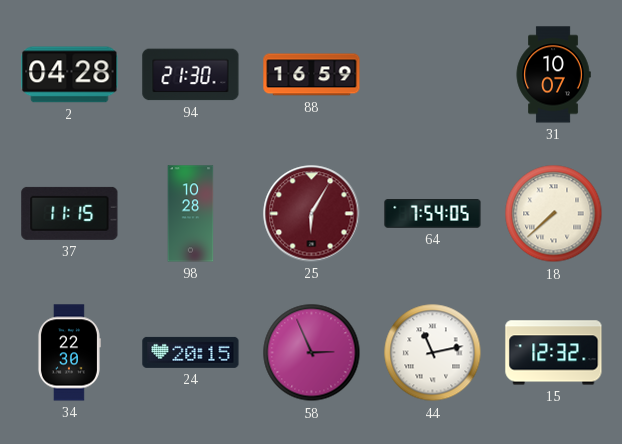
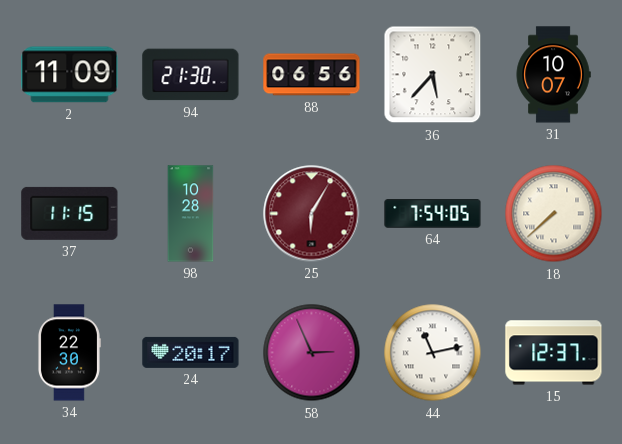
2: 04:28 -> 11:09 (70, 75)
88: 16:59 -> 06:56 (312, 75)
36: none -> 5:37 (433, 75)
24: 20:15 -> 20:17 (191, 352)
15: 12:32 -> 12:37 (554, 353)
